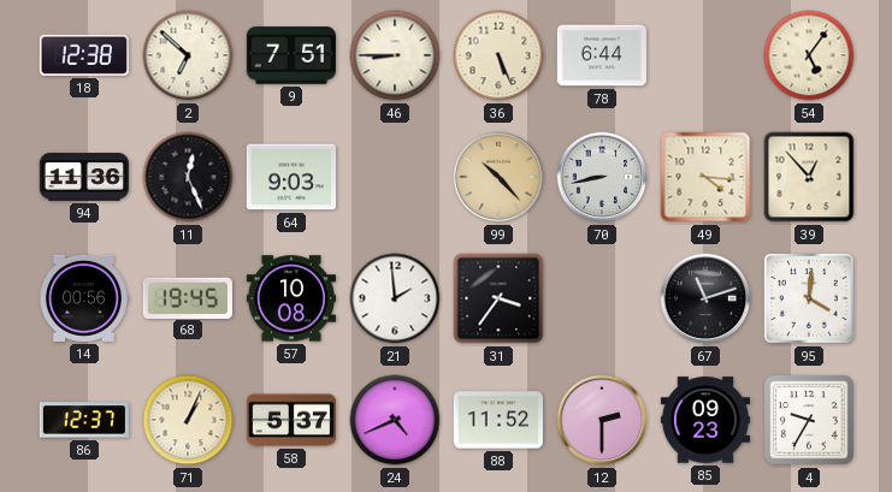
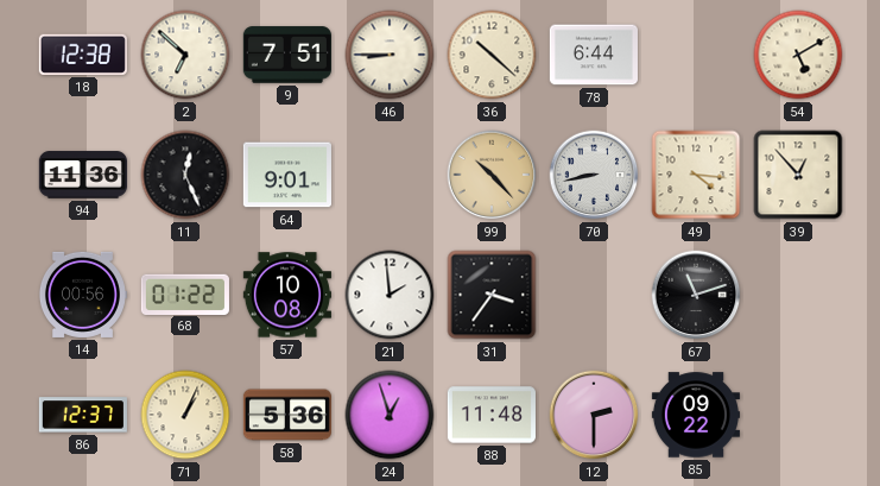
36: 5:26 -> 10:22 (492, 55)
54: 5:06 -> 5:10 (798, 55)
64: 9:03 -> 9:01 (287, 175)
68: 19:45 -> 01:22 (185, 294)
95: 4:01 -> none (809, 298)
58: 5:37 -> 5:36 (287, 415)
24: 4:41 -> 12:57 (390, 415)
88: 11:52 -> 11:48 (492, 415)
85: 09:23 -> 09:22 (696, 415)
4: 9:35 -> none (809, 420)
